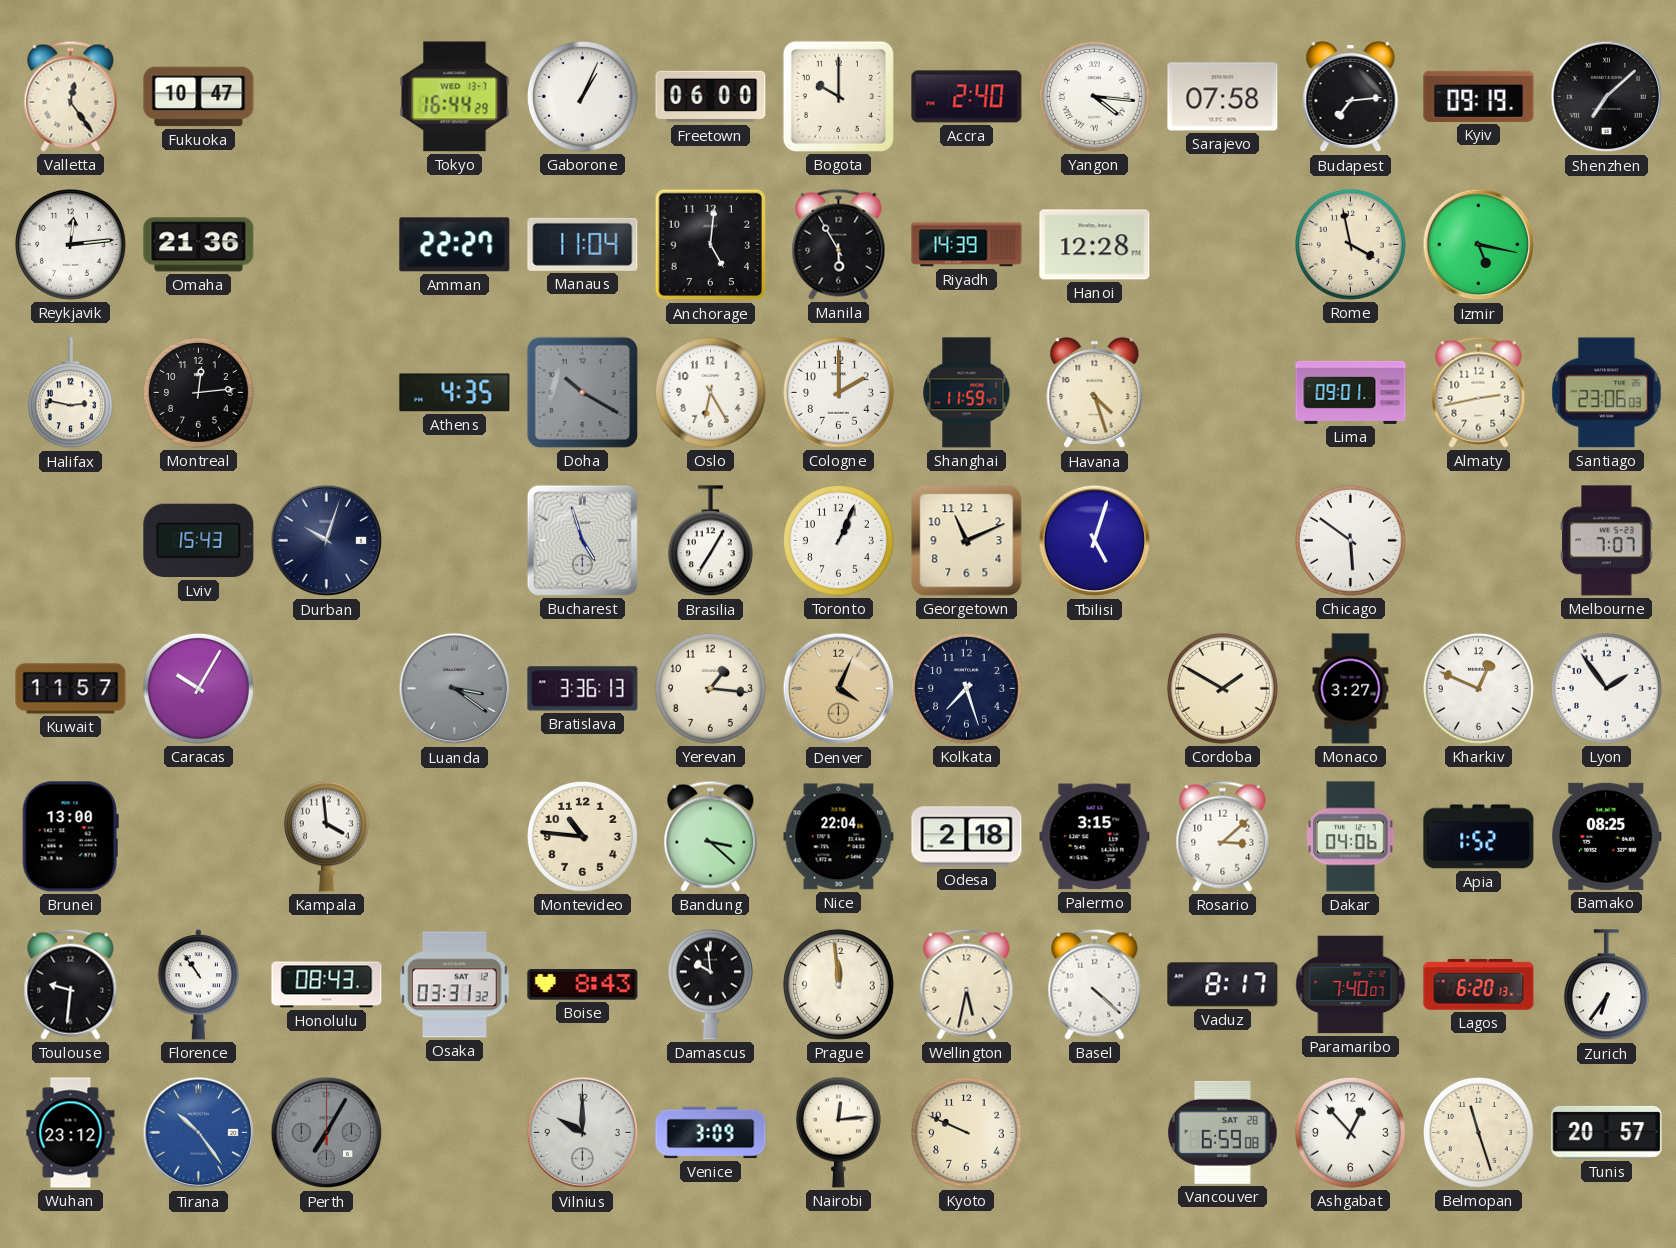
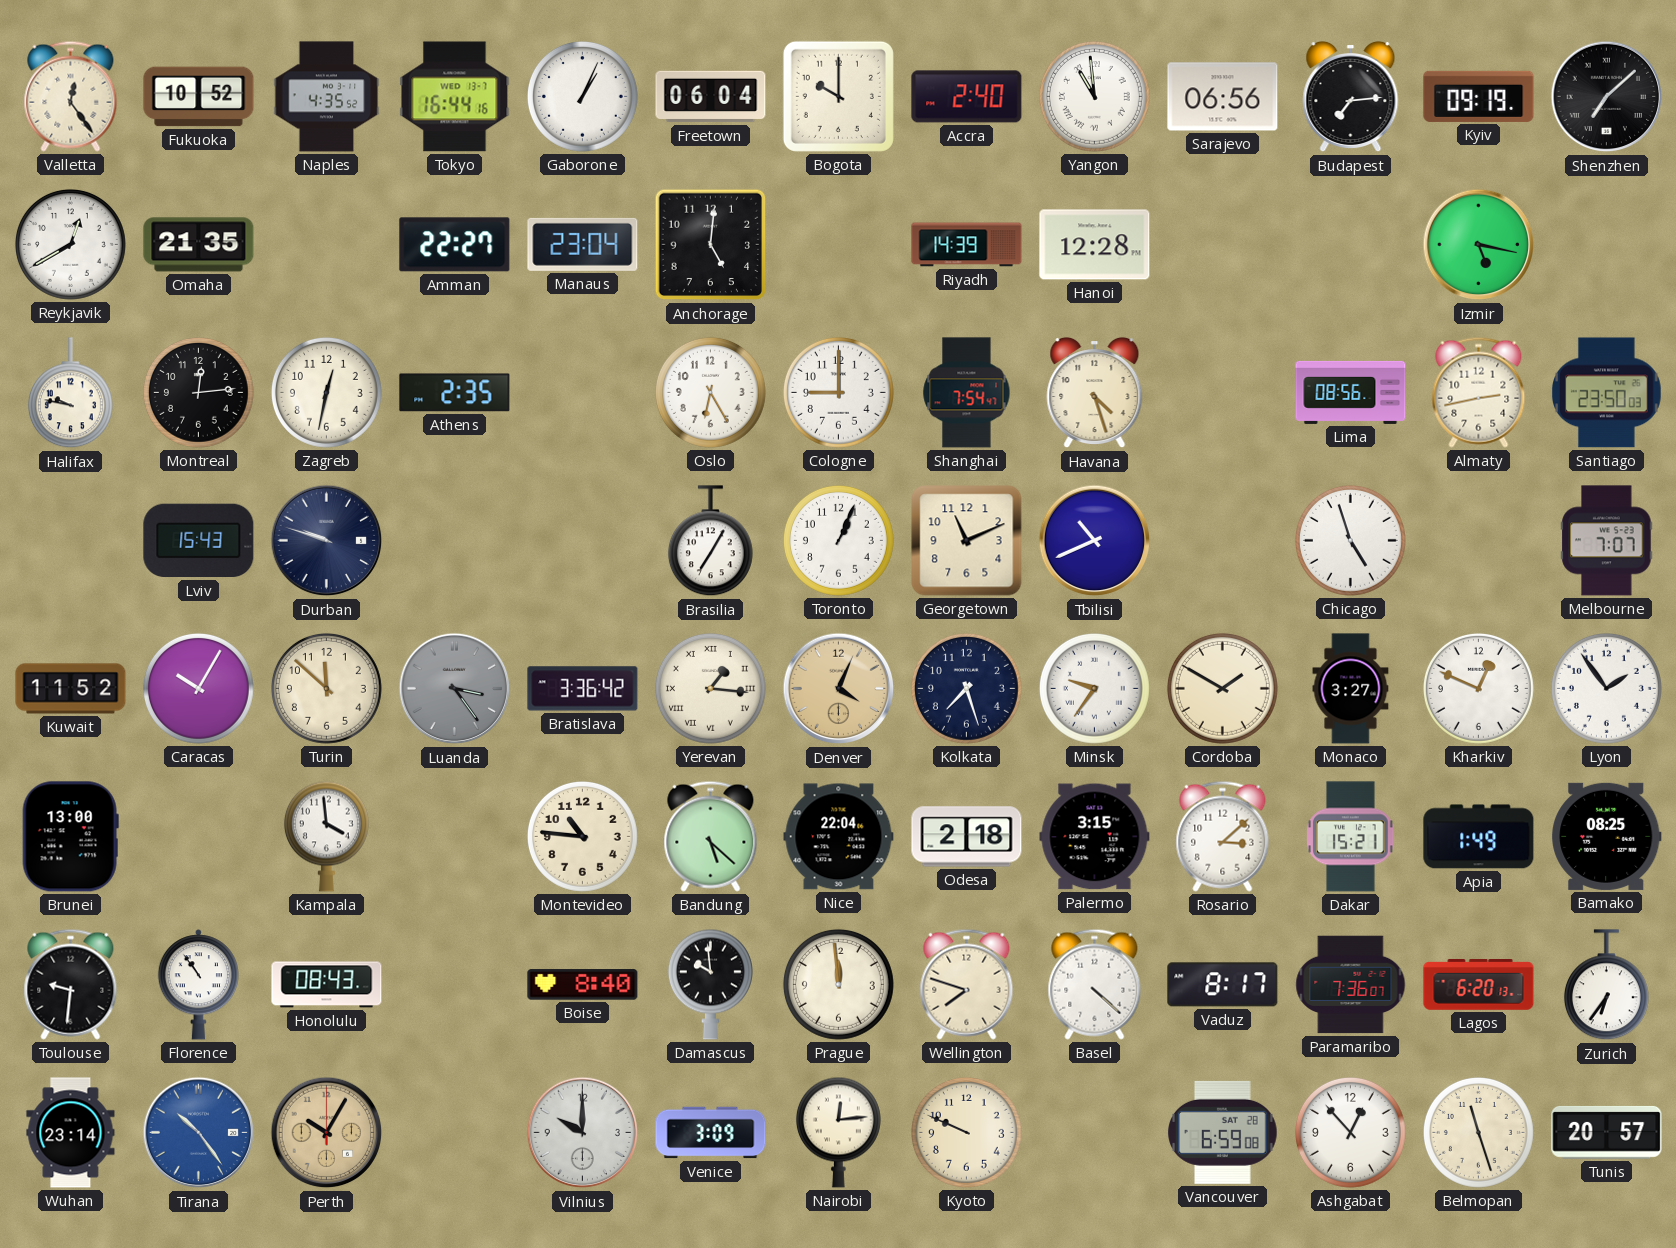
Fukuoka: 10:47 -> 10:52 (199, 97)
Naples: none -> 4:35 (327, 97)
Tokyo: 16:44:29 -> 16:44:16 (455, 97)
Freetown: 06:00 -> 06:04 (711, 97)
Yangon: 4:16 -> 10:59 (1094, 96)
Sarajevo: 07:58 -> 06:56 (1223, 97)
Reykjavik: 12:14 -> 12:40 (70, 244)
Omaha: 21:36 -> 21:35 (199, 245)
Manaus: 11:04 -> 23:04 (583, 244)
Manila: 5:55 -> none (839, 244)
Rome: 3:58 -> none (1350, 244)
Halifax: 2:47 -> 9:47 (70, 393)
Zagreb: none -> 12:32 (326, 392)
Athens: 4:35 -> 2:35 (455, 393)
Doha: 10:20 -> none (582, 392)
Cologne: 2:00 -> 9:00 (838, 392)
Shanghai: 11:59 -> 7:54 (967, 393)
Lima: 09:01 -> 08:56 (1351, 392)
Santiago: 23:06 -> 23:50 (1607, 393)
Durban: 10:03 -> 9:48 (327, 541)
Bucharest: 4:57 -> none (582, 540)
Tbilisi: 5:03 -> 10:41 (1095, 541)
Chicago: 5:51 -> 4:57 (1350, 540)
Kuwait: 11:57 -> 11:52 (71, 689)
Turin: none -> 11:52 (326, 688)
Luanda: 3:21 -> 3:24 (455, 689)
Bratislava: 3:36:13 -> 3:36:42 (583, 689)
Yerevan numerals: Arabic -> Roman (710, 688)
Minsk: none -> 9:36 (1094, 688)
Bandung: 3:22 -> 5:22 (711, 836)
Dakar: 04:06 -> 15:21 (1351, 837)
Apia: 1:52 -> 1:49 (1479, 837)
Osaka: 03:31 -> none (455, 985)
Boise: 8:43 -> 8:40 (583, 985)
Wellington: 5:32 -> 7:48 (967, 984)
Paramaribo: 7:40 -> 7:36 (1351, 985)
Wuhan: 23:12 -> 23:14 (71, 1133)
Perth: 7:05 -> 10:05 (327, 1133)
Perth dial: grey -> champagne (327, 1133)
